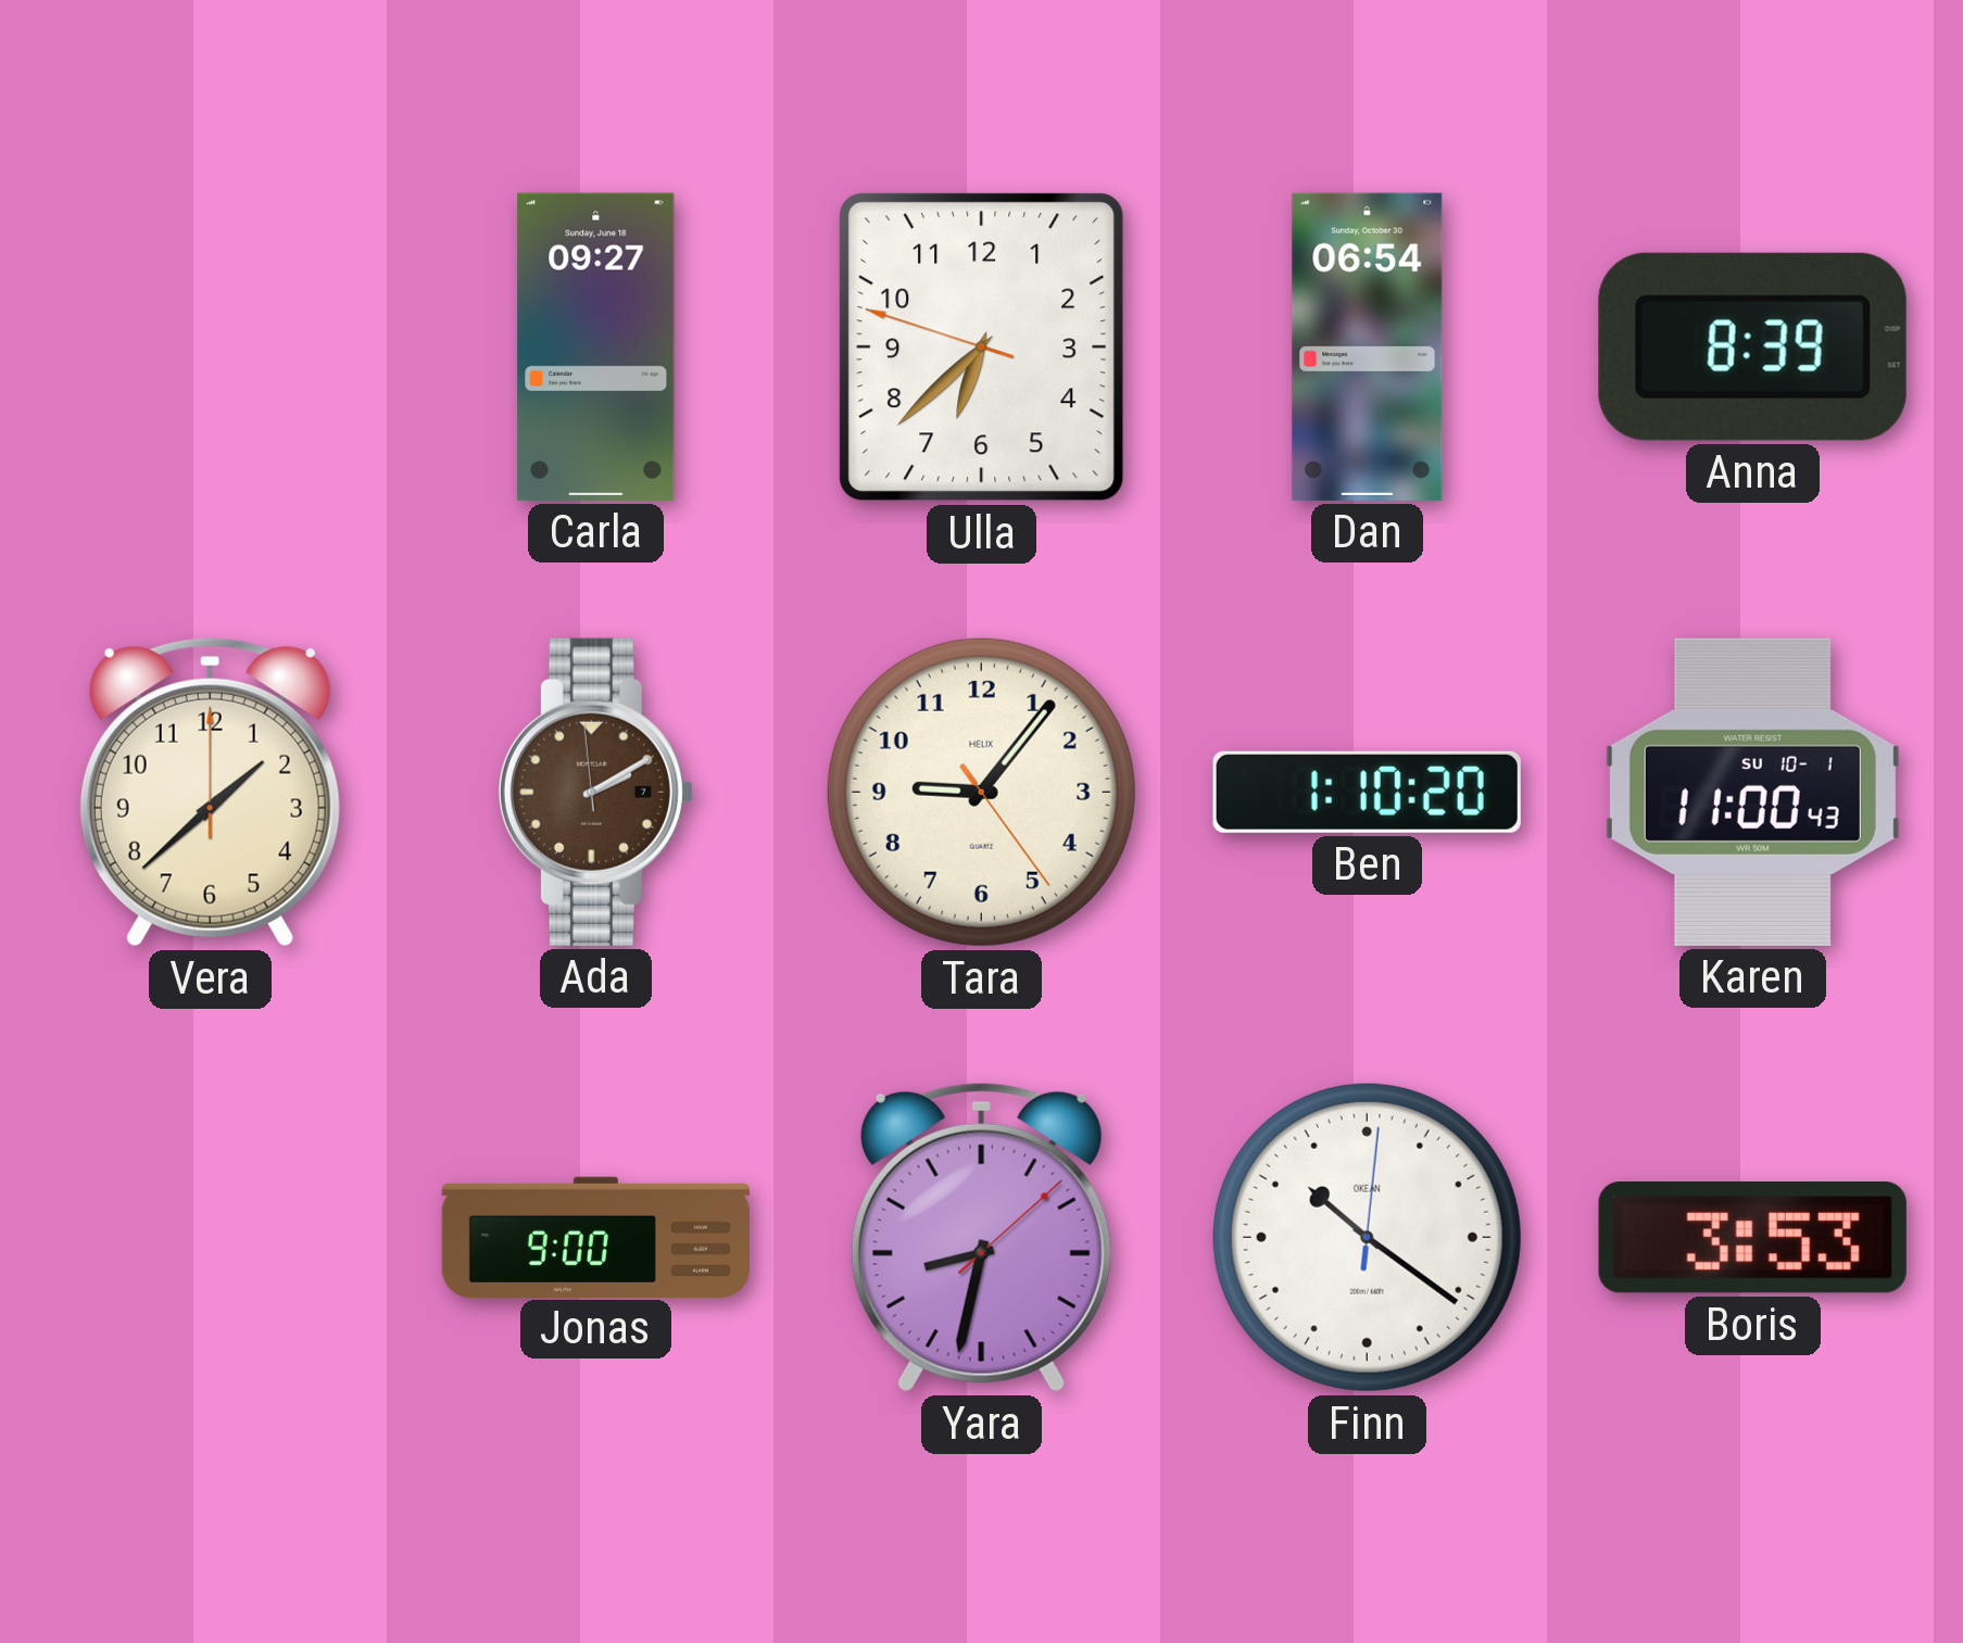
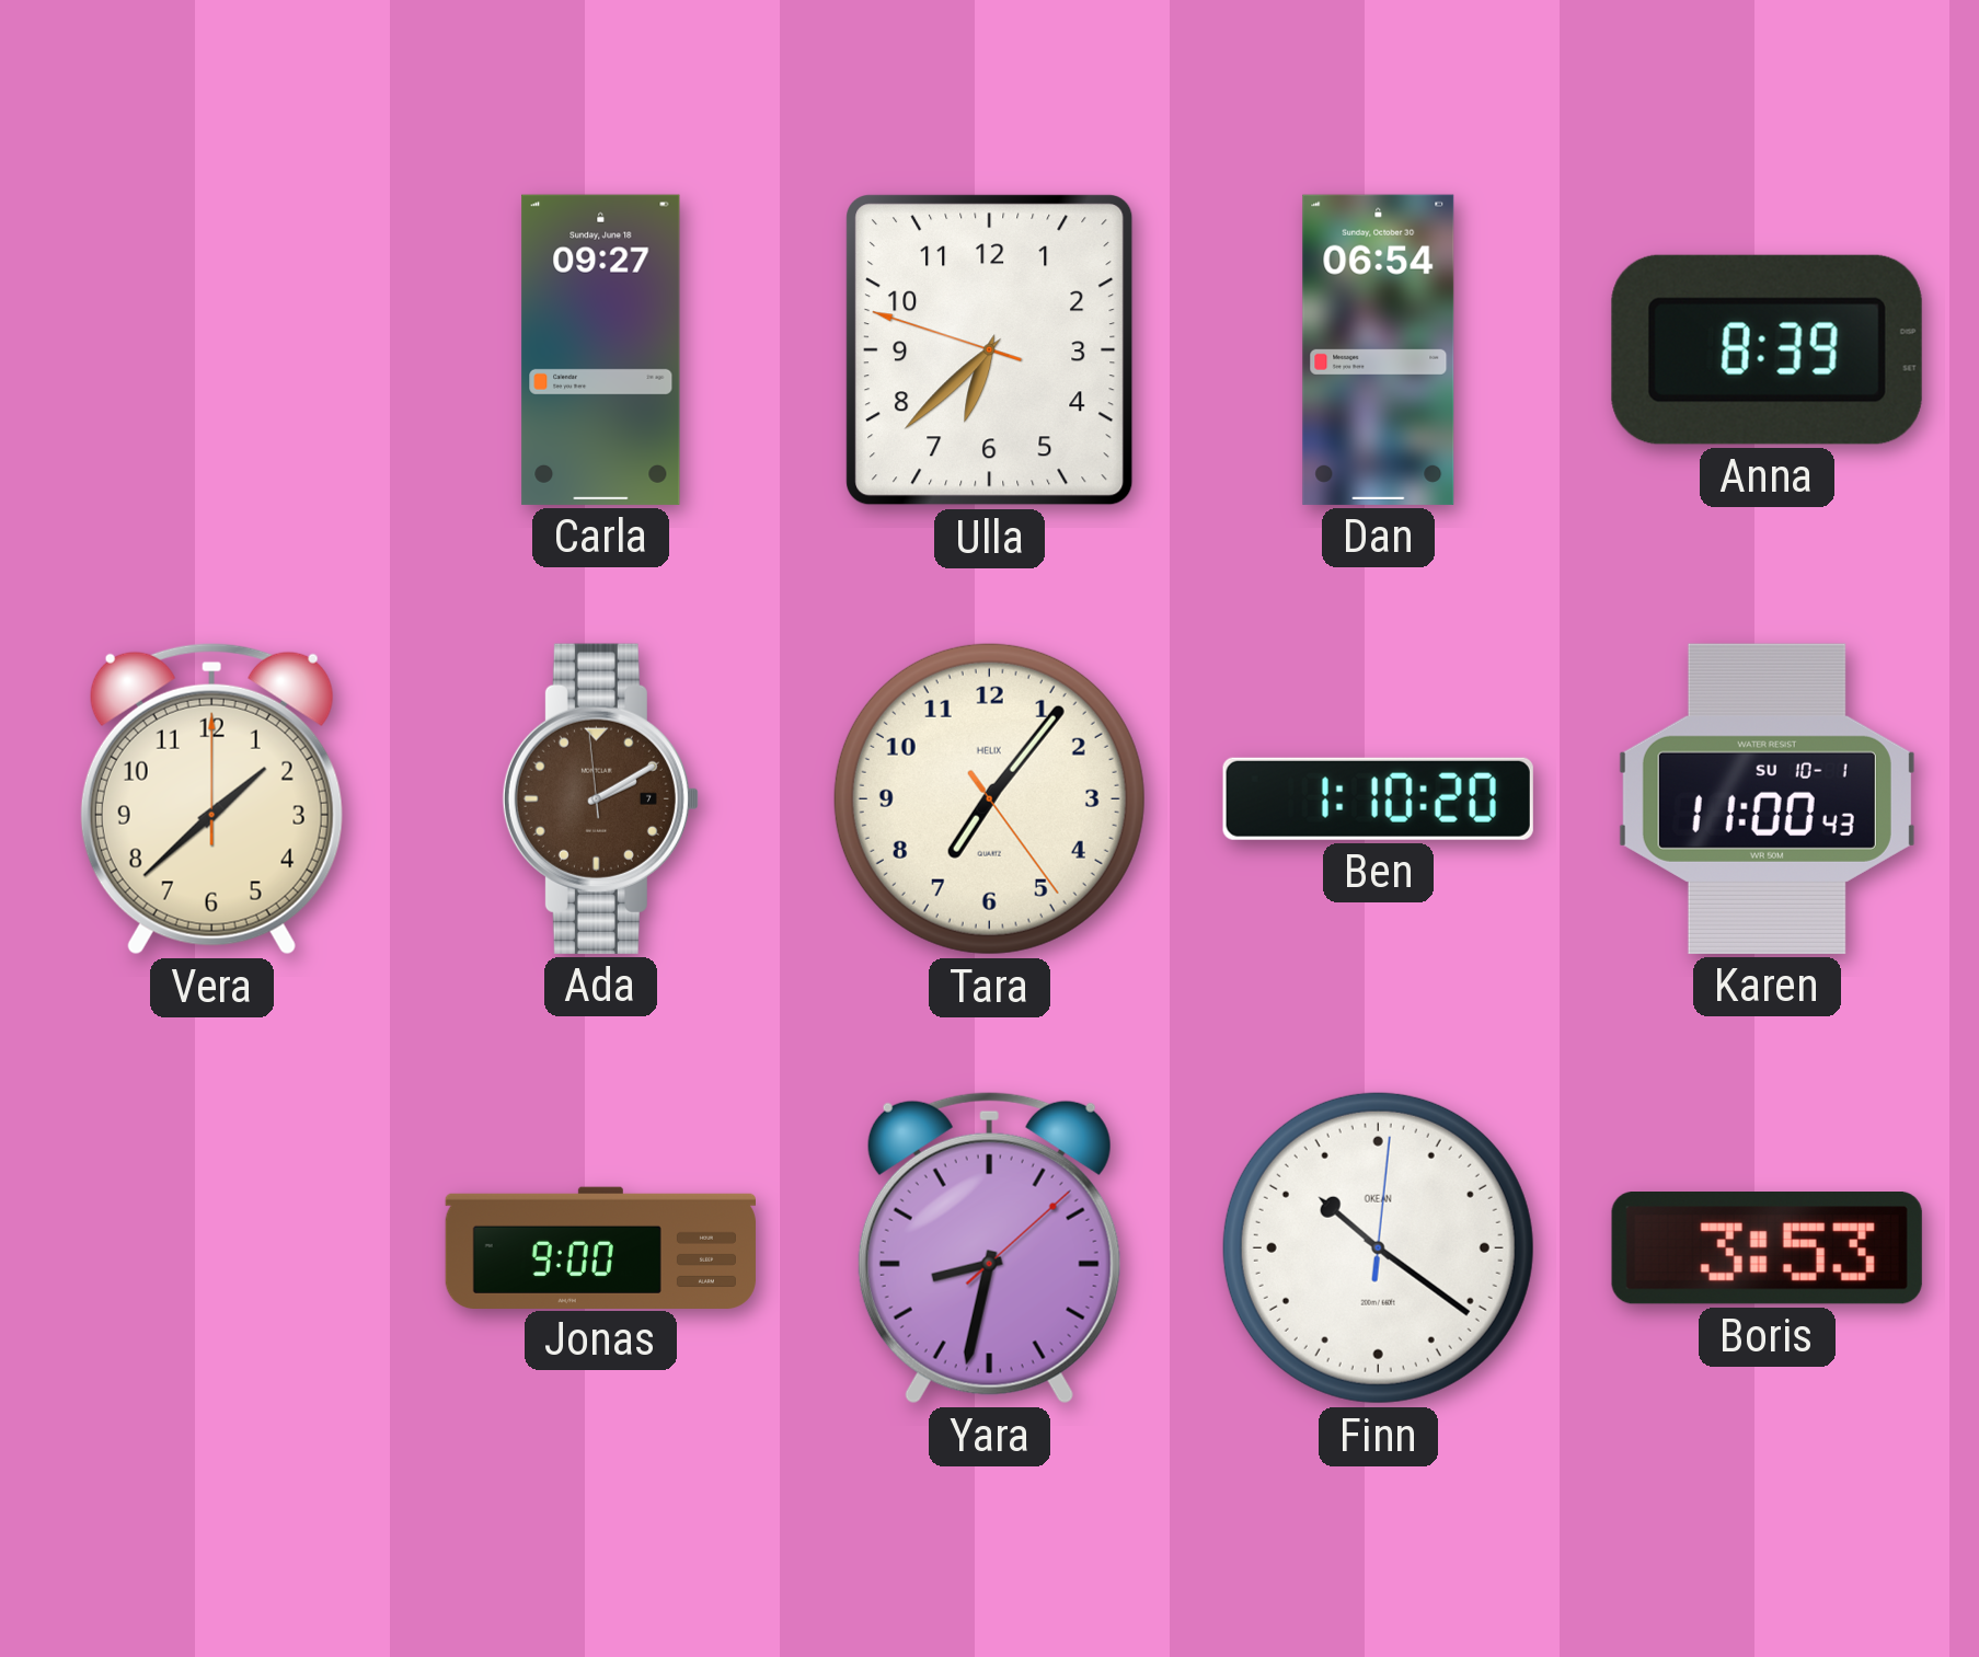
Tara: 9:06 -> 7:06 (989, 798)
